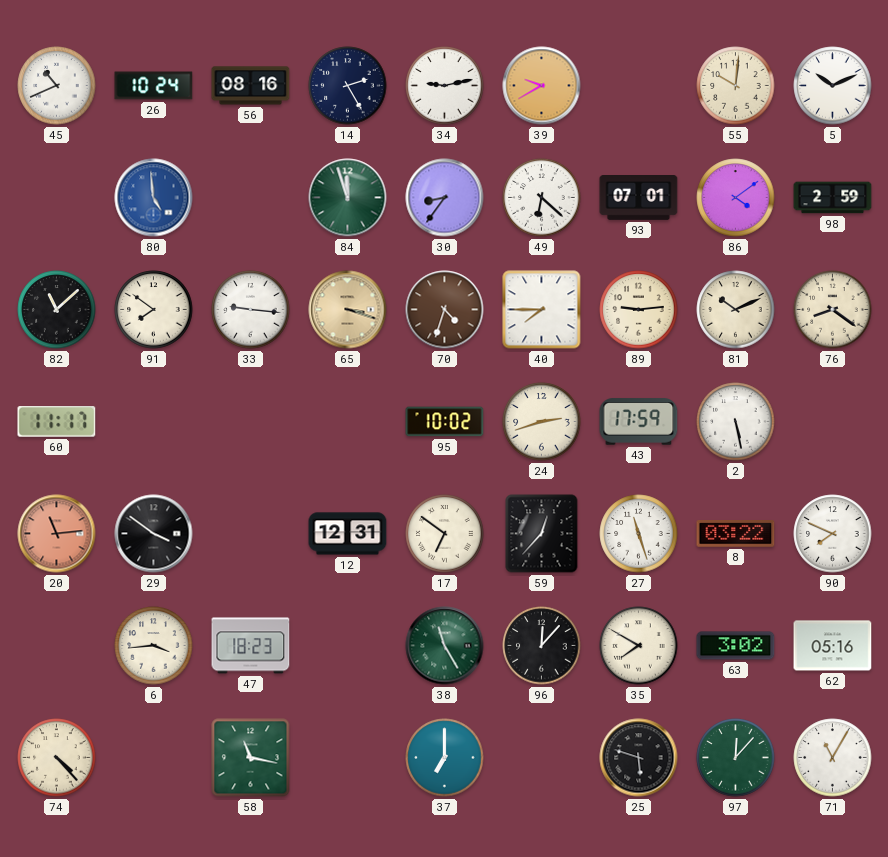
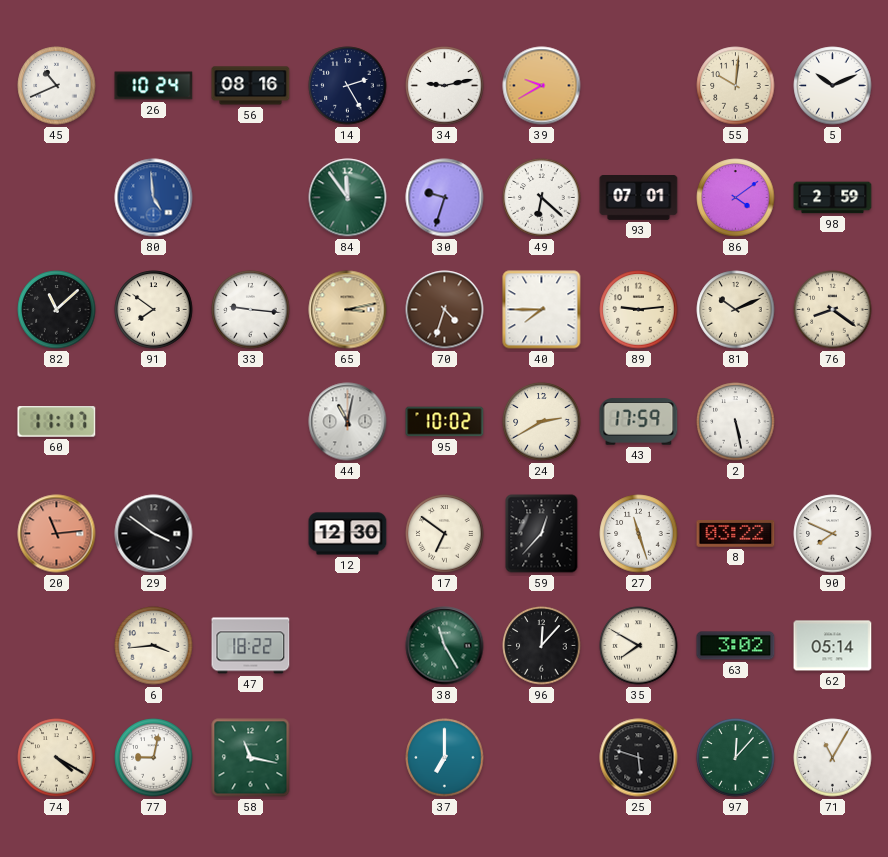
84: 11:57 -> 11:54 (348, 198)
30: 8:36 -> 9:33 (445, 198)
65: 3:18 -> 3:13 (348, 310)
44: none -> 11:02 (348, 422)
24: 2:42 -> 2:40 (542, 422)
12: 12:31 -> 12:30 (348, 534)
47: 18:23 -> 18:22 (251, 646)
62: 05:16 -> 05:14 (833, 646)
74: 4:23 -> 4:20 (57, 758)
77: none -> 9:02 (154, 758)
